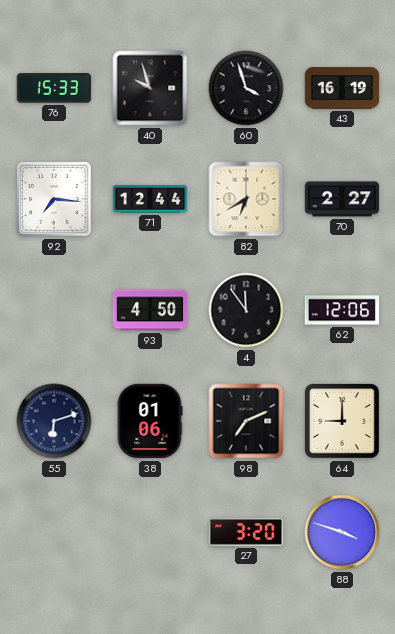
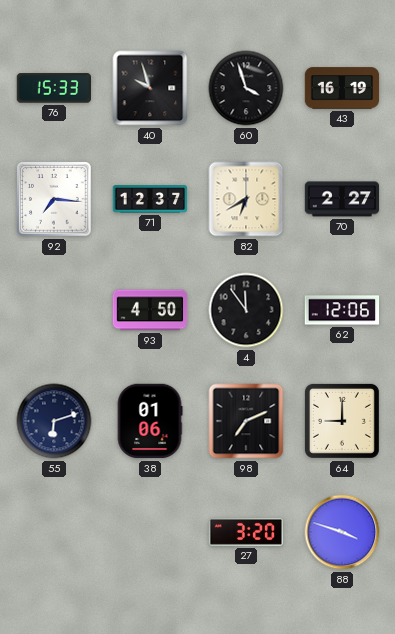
71: 12:44 -> 12:37 (150, 199)
